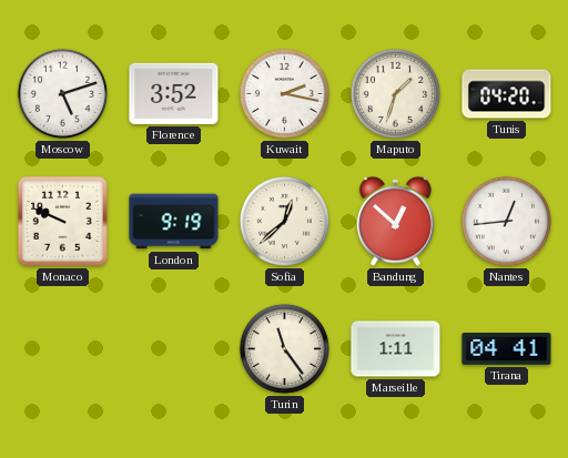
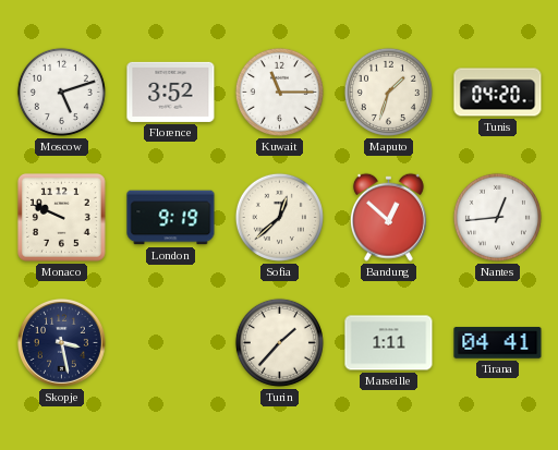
Kuwait: 2:17 -> 11:15 (279, 92)
Skopje: none -> 3:28 (61, 342)
Turin: 11:24 -> 1:37 (279, 342)
